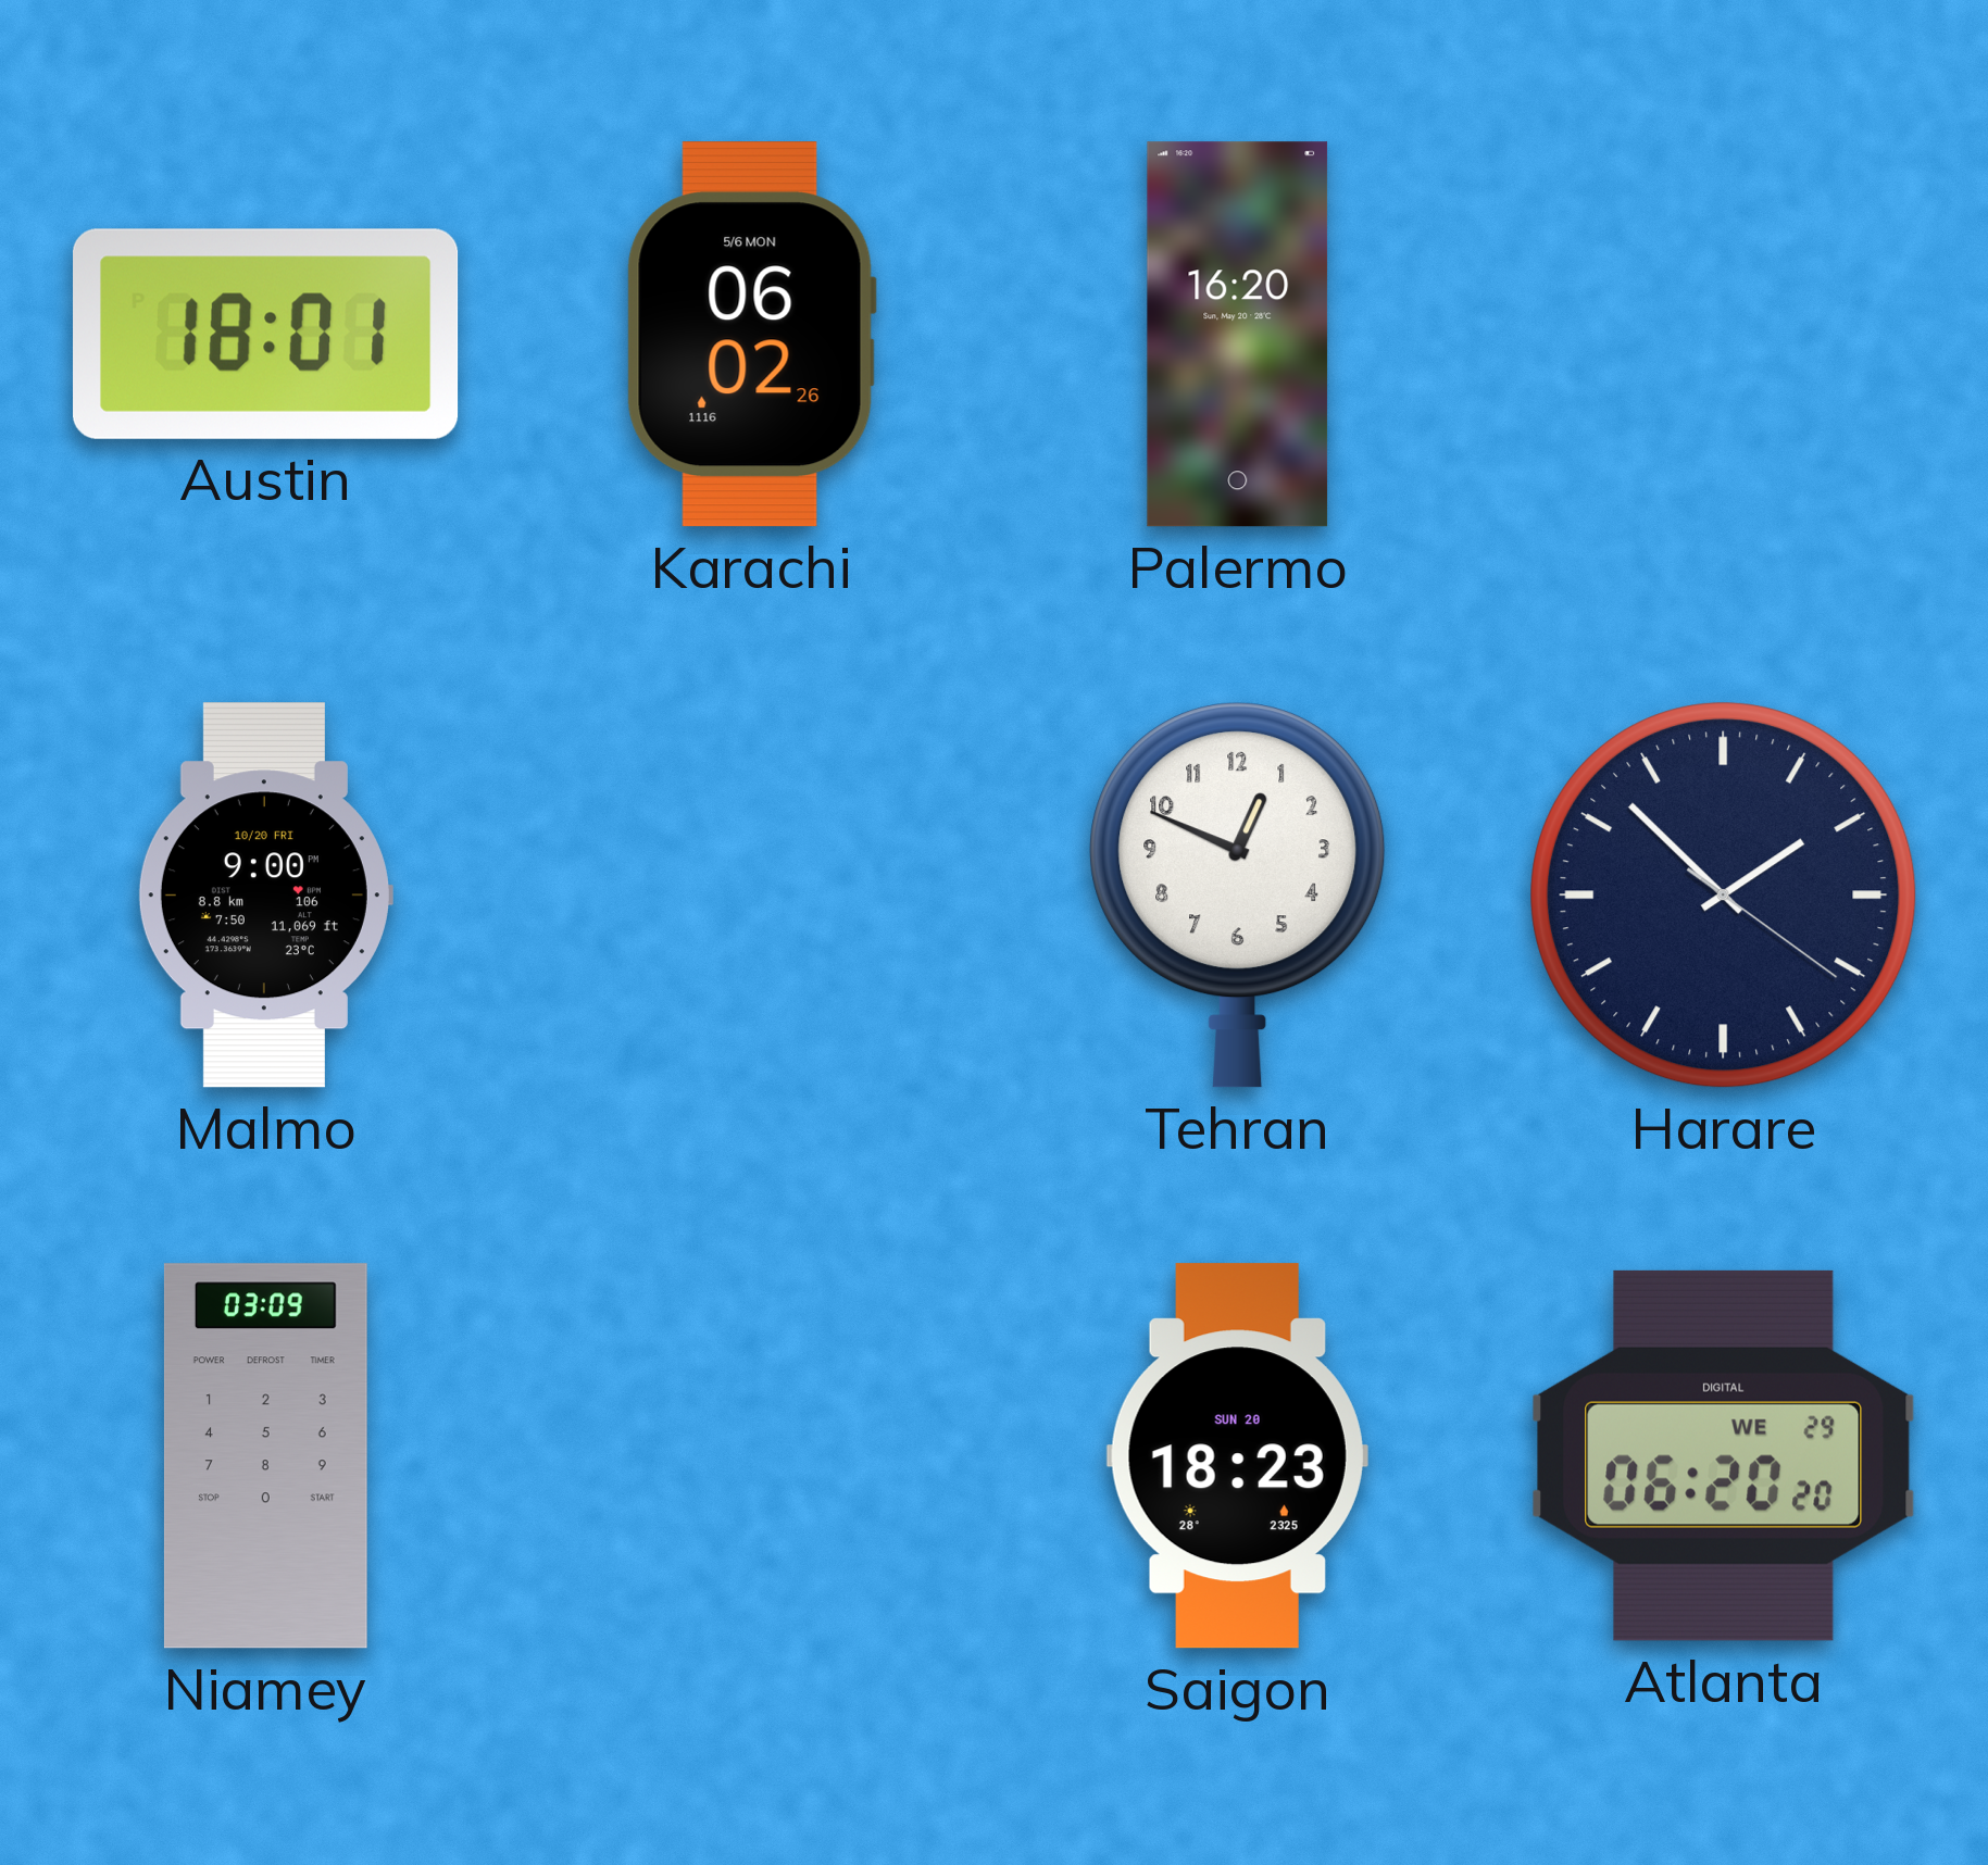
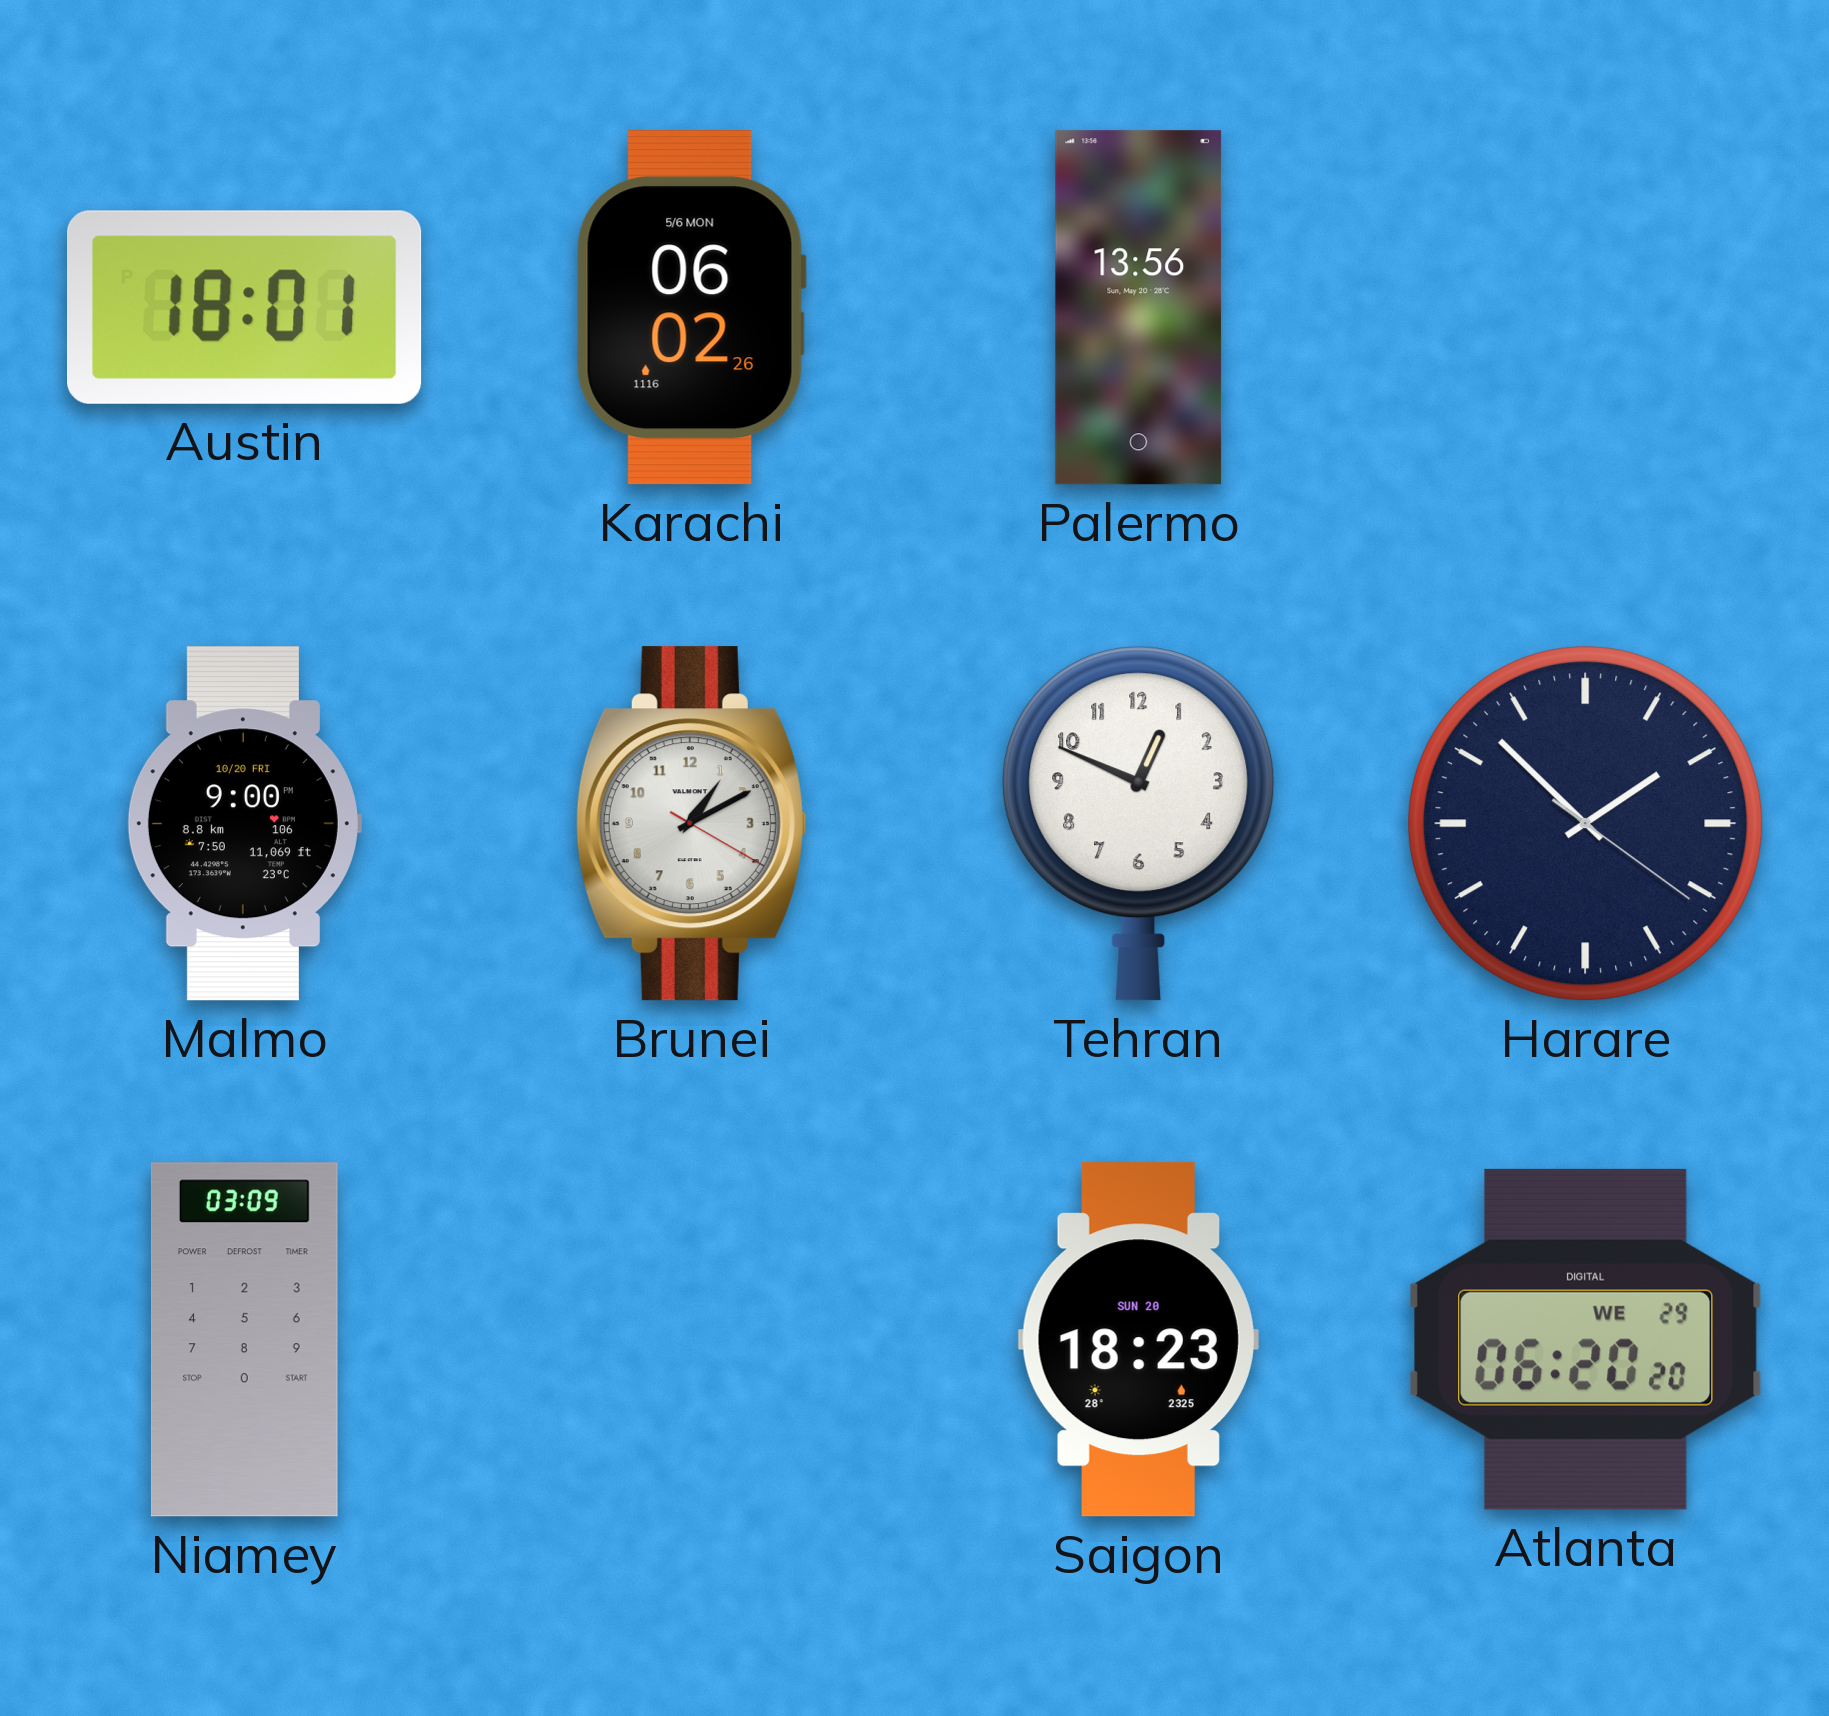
Palermo: 16:20 -> 13:56 (1139, 308)
Brunei: none -> 1:10 (691, 824)
